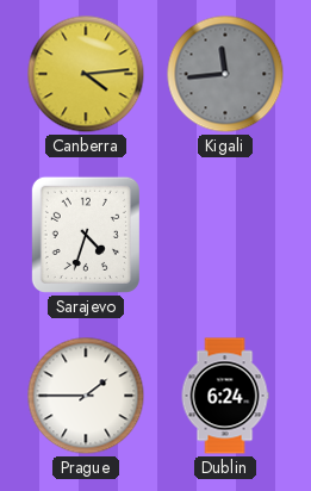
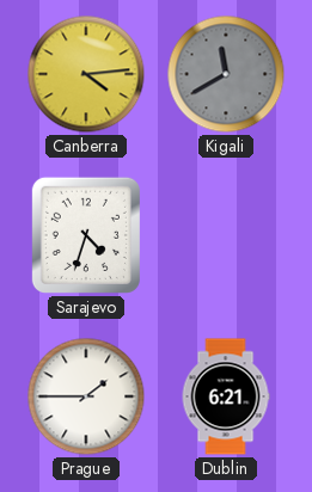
Kigali: 11:44 -> 11:40 (226, 74)
Dublin: 6:24 -> 6:21 (226, 396)
